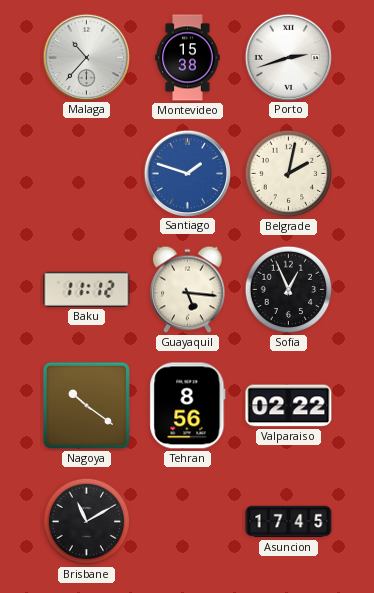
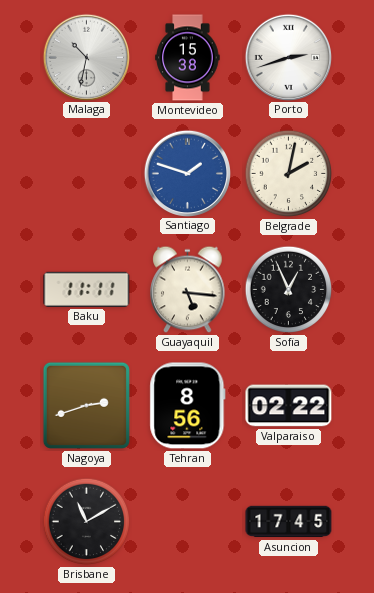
Malaga: 10:37 -> 10:32 (86, 57)
Baku: 11:12 -> 11:11 (87, 289)
Nagoya: 10:21 -> 2:42 (86, 405)
